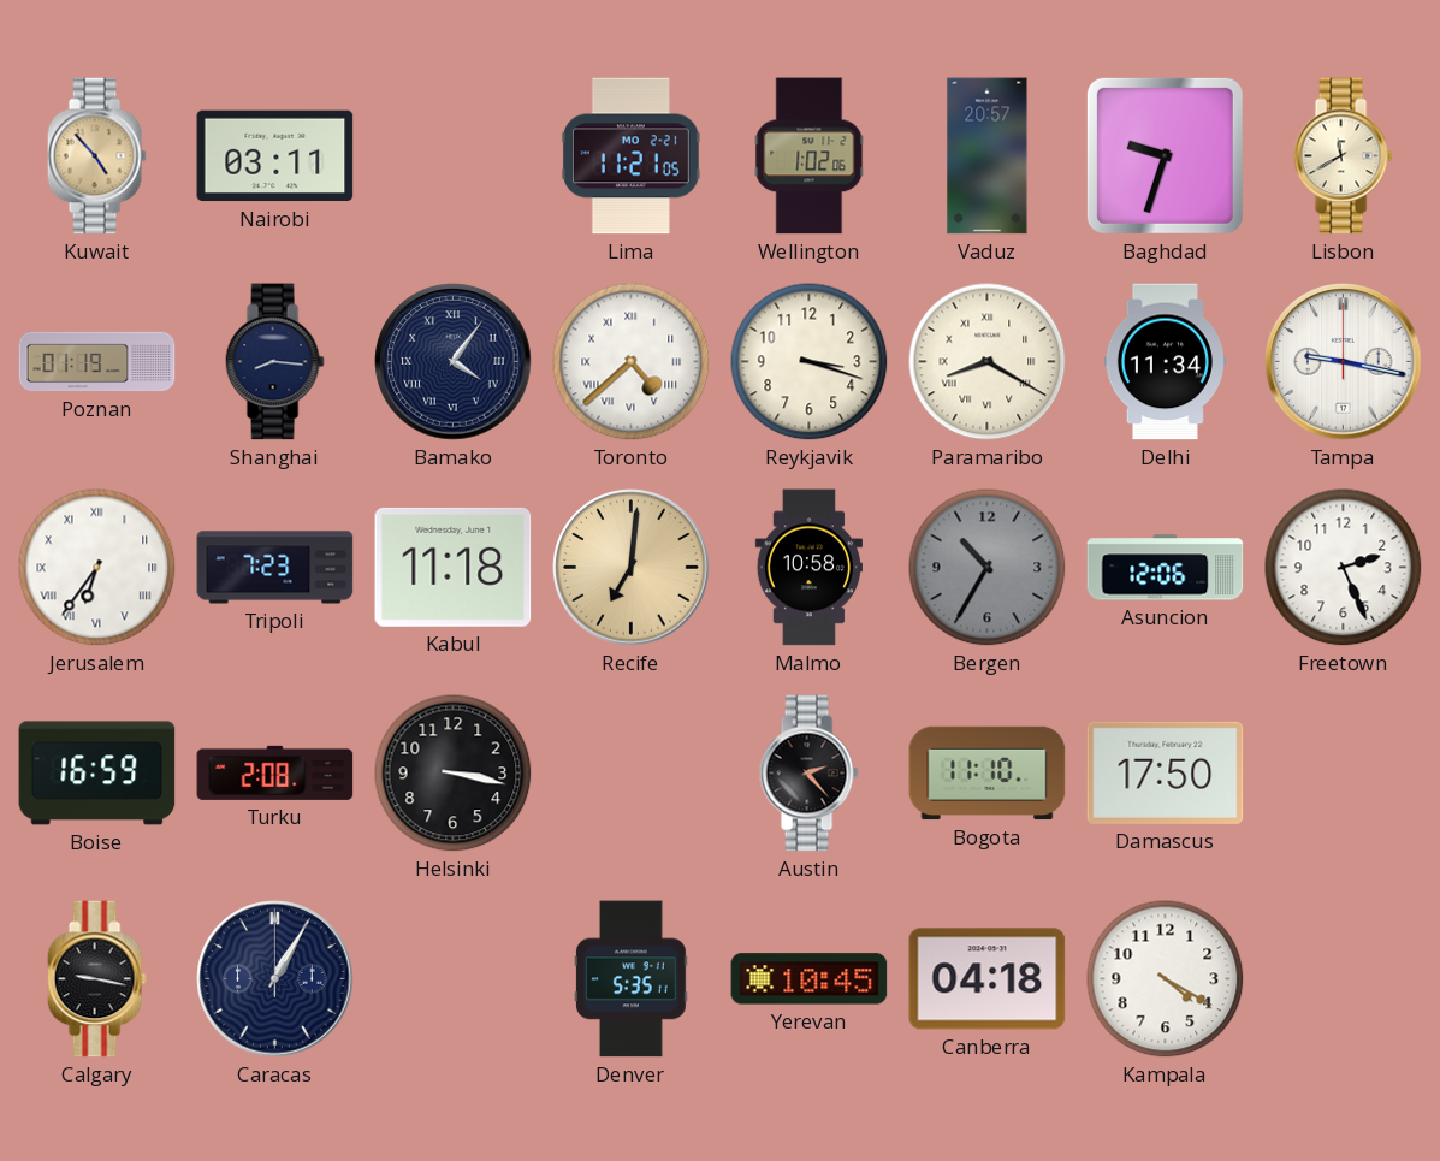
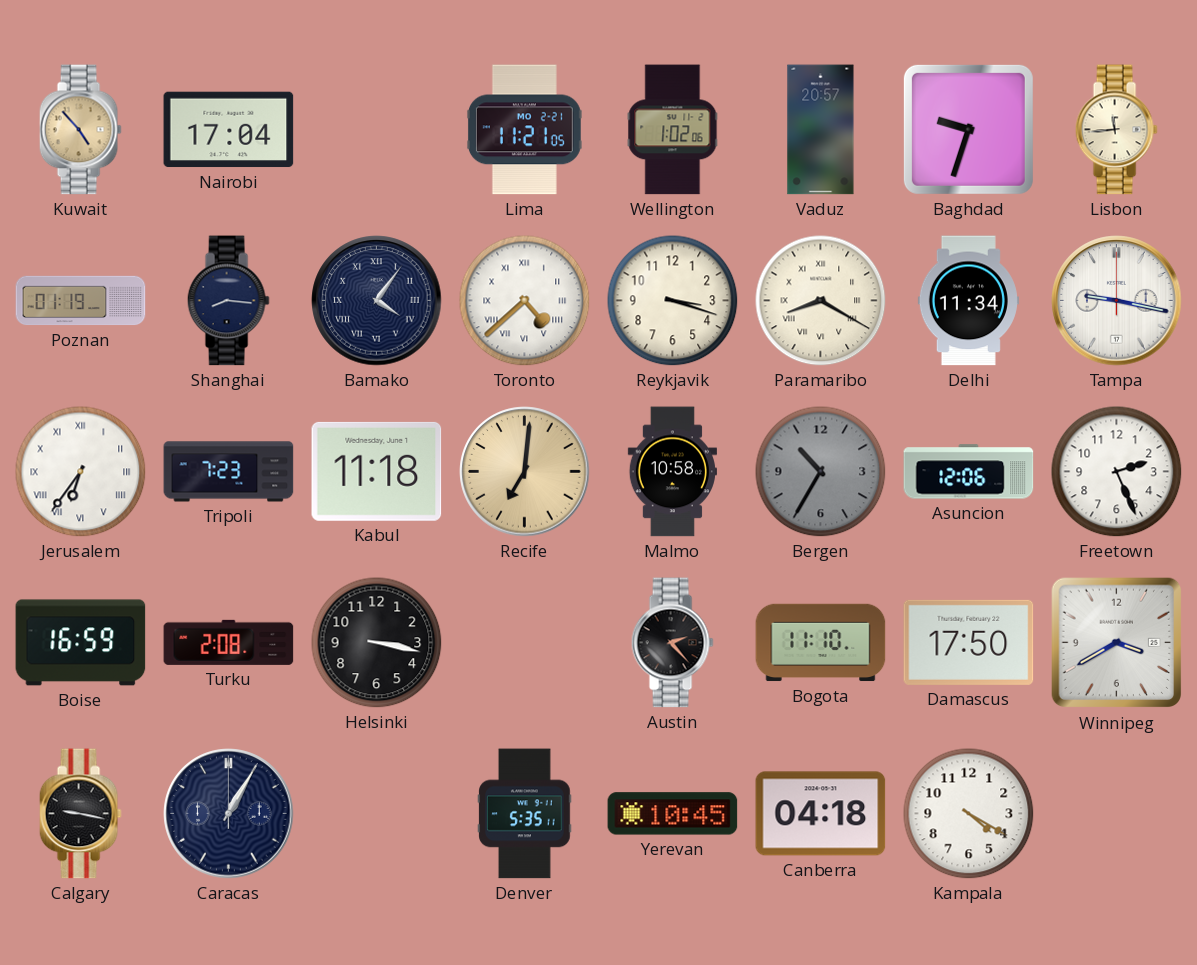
Nairobi: 03:11 -> 17:04 (229, 130)
Lisbon: 11:40 -> 11:44 (1116, 130)
Winnipeg: none -> 3:40 (1117, 643)
